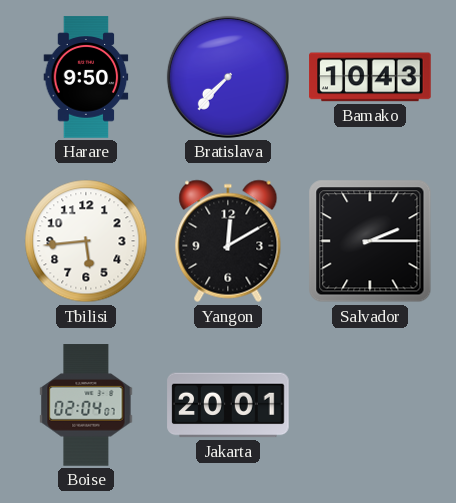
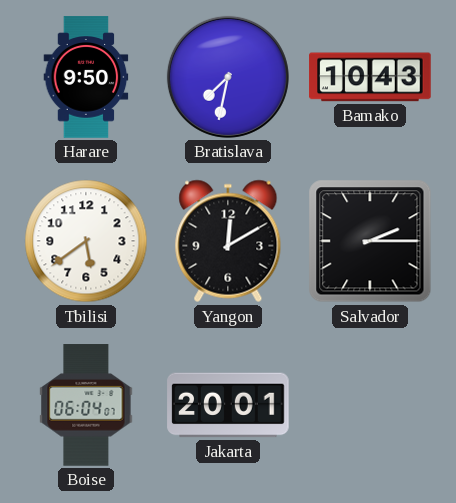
Bratislava: 7:37 -> 7:32 (228, 77)
Tbilisi: 5:44 -> 5:39 (86, 241)
Boise: 02:04 -> 06:04 (86, 405)
